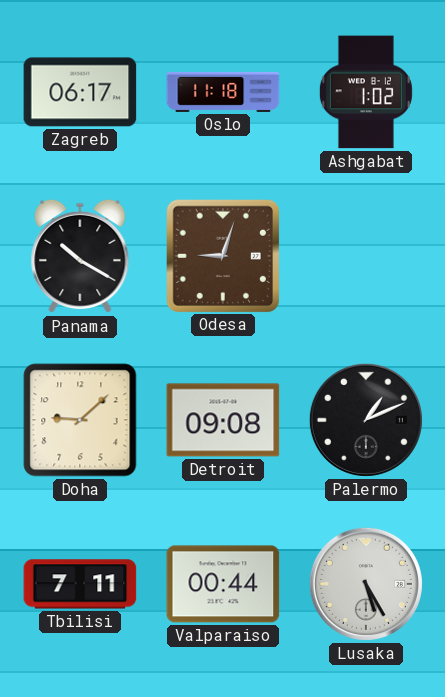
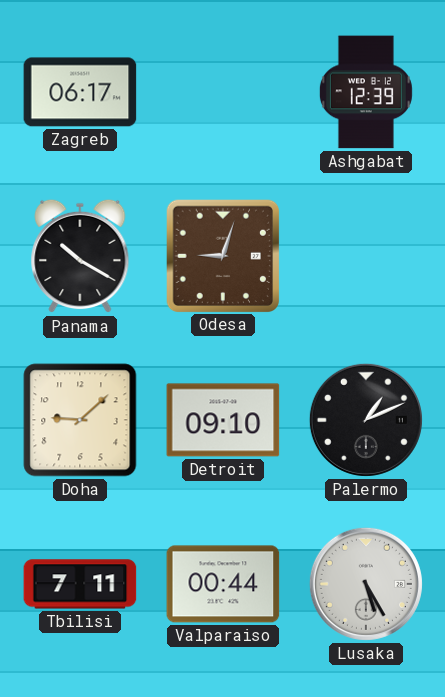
Oslo: 11:18 -> none (223, 92)
Ashgabat: 1:02 -> 12:39 (366, 92)
Detroit: 09:08 -> 09:10 (223, 420)
